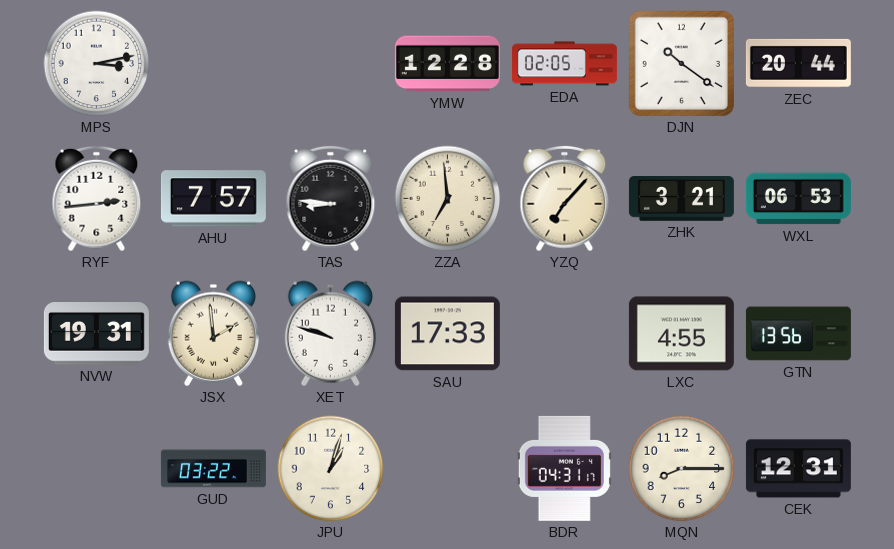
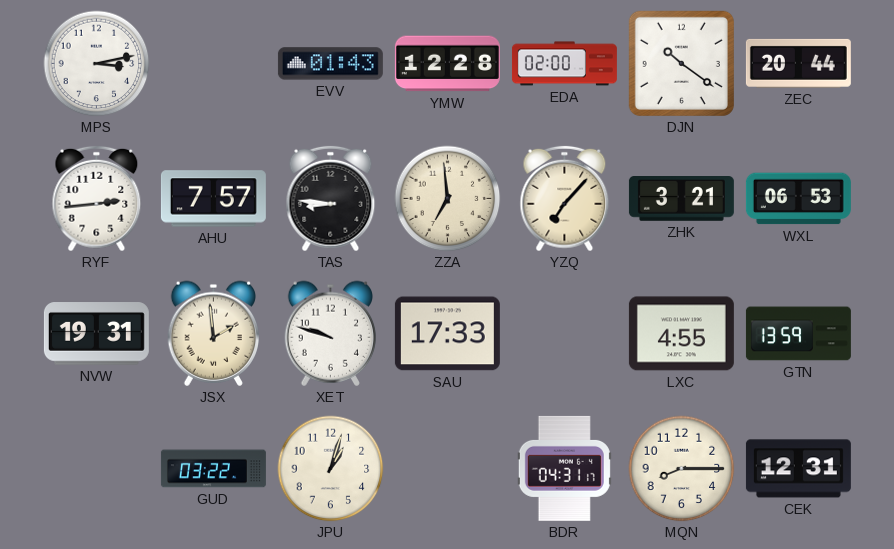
EVV: none -> 01:43 (330, 64)
EDA: 02:05 -> 02:00 (564, 64)
GTN: 13:56 -> 13:59 (798, 334)
